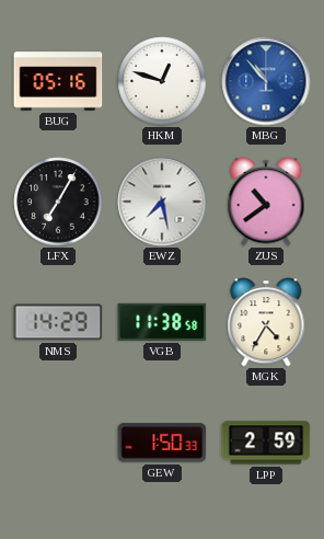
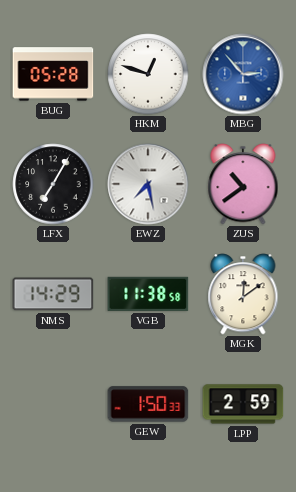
BUG: 05:16 -> 05:28 (53, 74)
MBG: 10:53 -> 2:53 (243, 74)
MGK: 4:35 -> 12:09 (243, 294)
